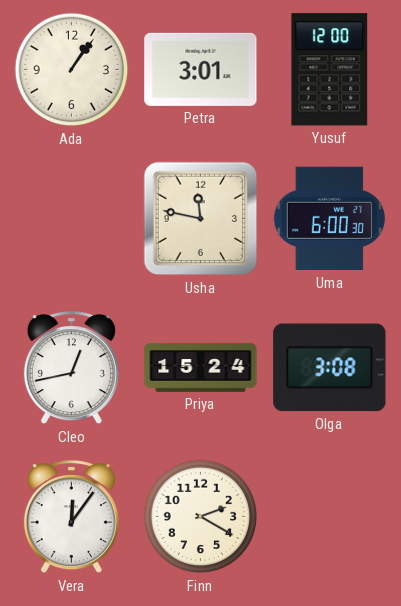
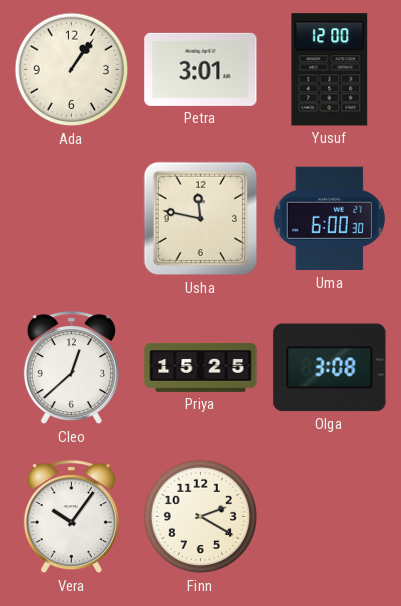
Cleo: 12:43 -> 12:38 (71, 368)
Priya: 15:24 -> 15:25 (201, 367)
Vera: 12:06 -> 10:06 (71, 517)
